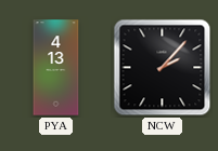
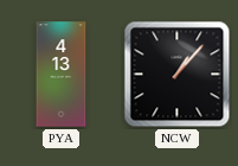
NCW: 2:07 -> 1:07 (178, 75)
